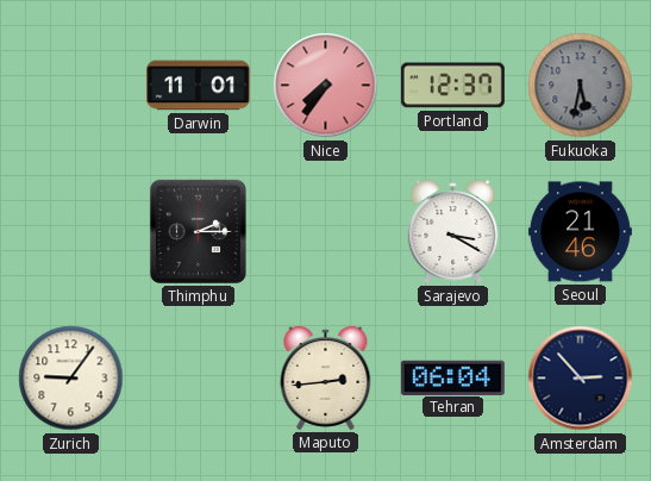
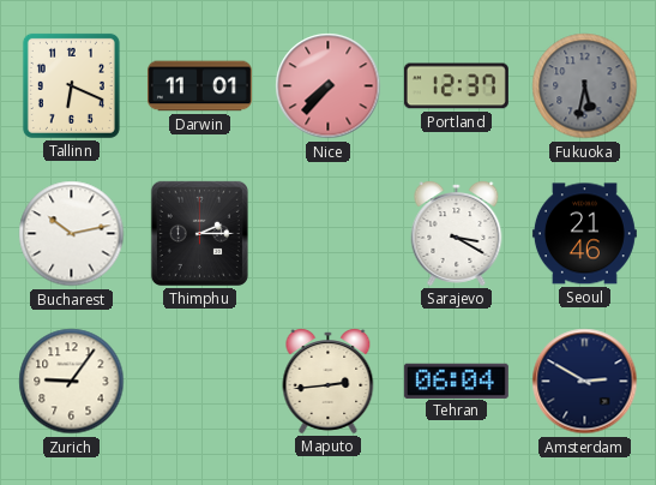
Tallinn: none -> 6:19 (71, 85)
Nice: 7:36 -> 7:37 (329, 86)
Bucharest: none -> 10:13 (72, 234)
Amsterdam: 2:53 -> 2:50 (585, 382)
